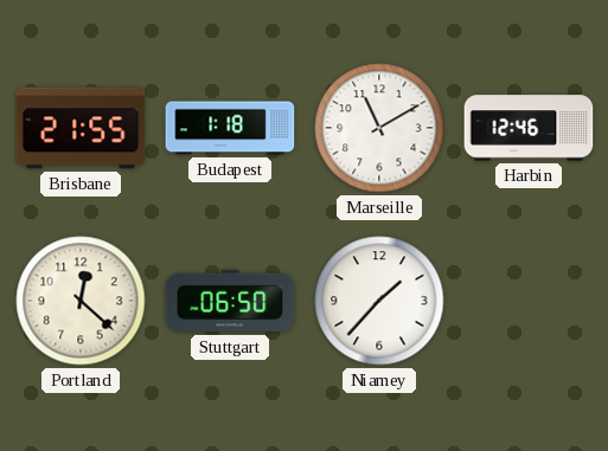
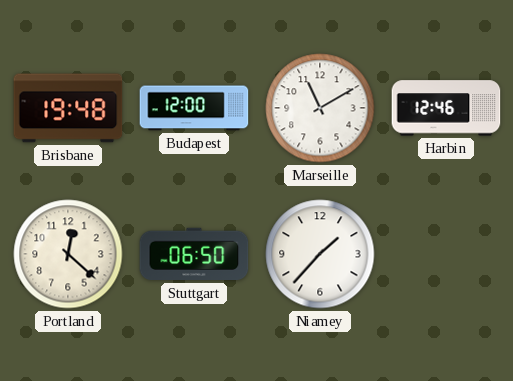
Brisbane: 21:55 -> 19:48 (68, 108)
Budapest: 1:18 -> 12:00 (194, 108)
